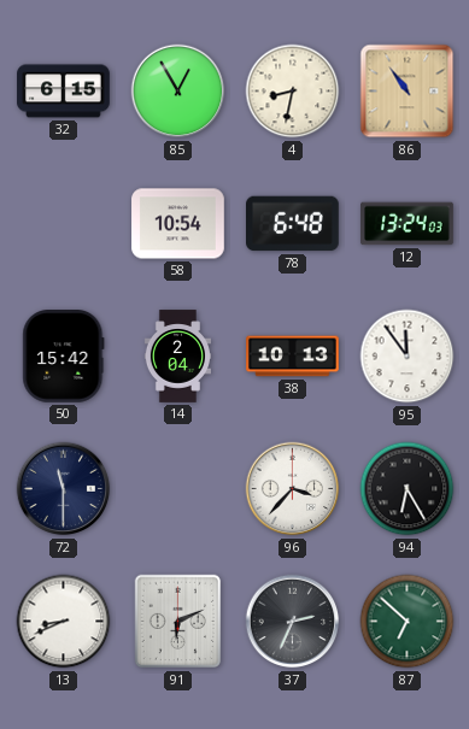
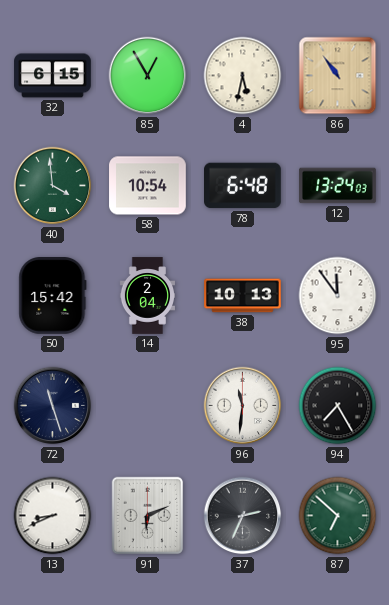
4: 8:32 -> 5:32 (243, 76)
40: none -> 3:59 (53, 186)
72: 11:30 -> 11:27 (53, 406)
96: 3:37 -> 11:31 (243, 406)
94: 6:25 -> 7:25 (338, 406)
